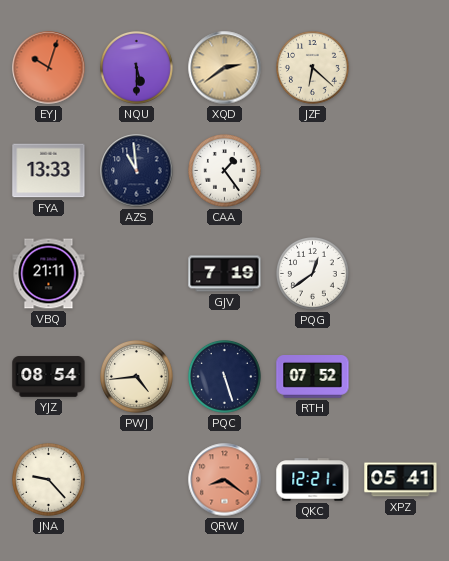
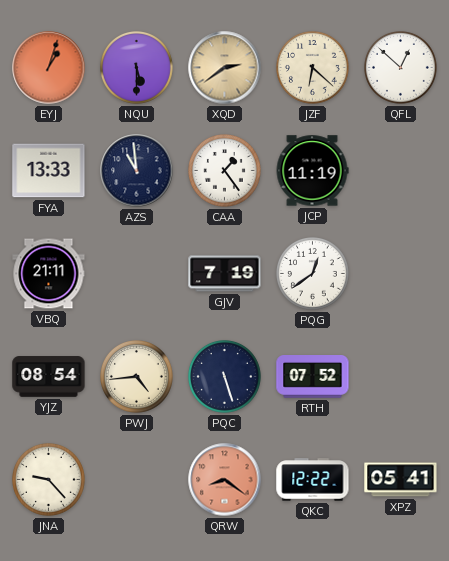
EYJ: 10:03 -> 1:03 (49, 68)
QFL: none -> 12:52 (401, 68)
JCP: none -> 11:19 (312, 171)
QKC: 12:21 -> 12:22 (313, 480)
